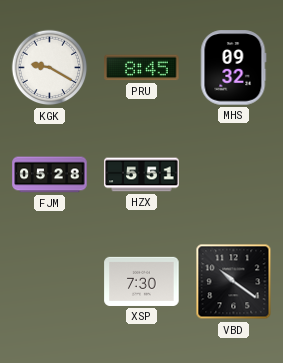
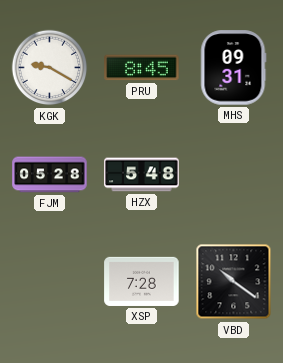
MHS: 09:32 -> 09:31 (233, 68)
HZX: 5:51 -> 5:48 (142, 175)
XSP: 7:30 -> 7:28 (142, 281)
